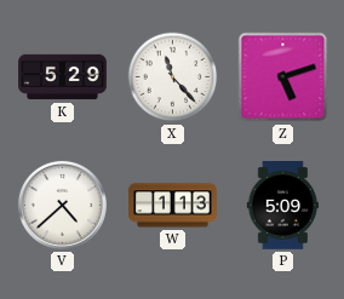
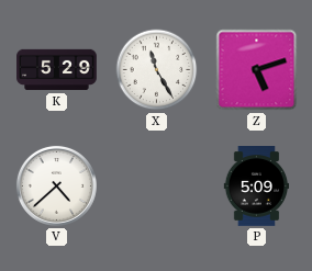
X: 11:23 -> 11:25 (157, 70)
W: 1:13 -> none (173, 206)
